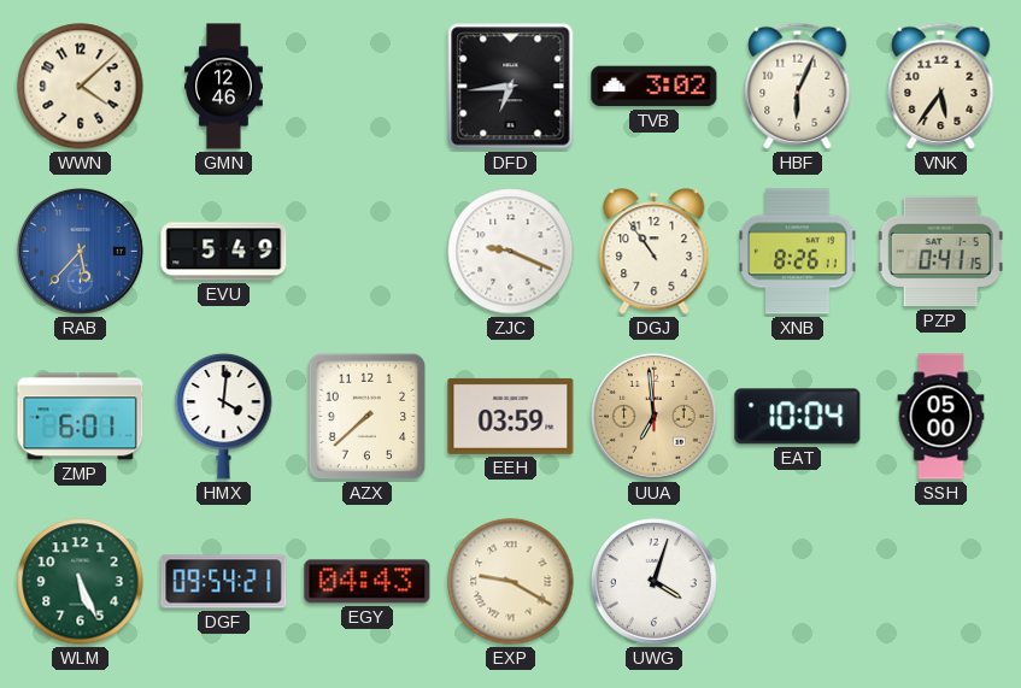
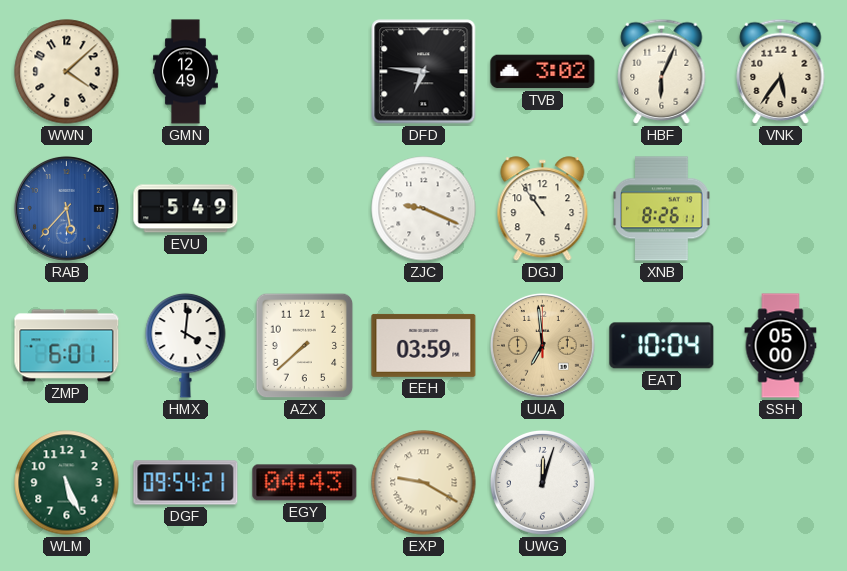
GMN: 12:46 -> 12:49 (186, 72)
DFD: 6:44 -> 6:46 (424, 72)
PZP: 0:41 -> none (940, 252)
UWG: 4:03 -> 12:03 (542, 482)
